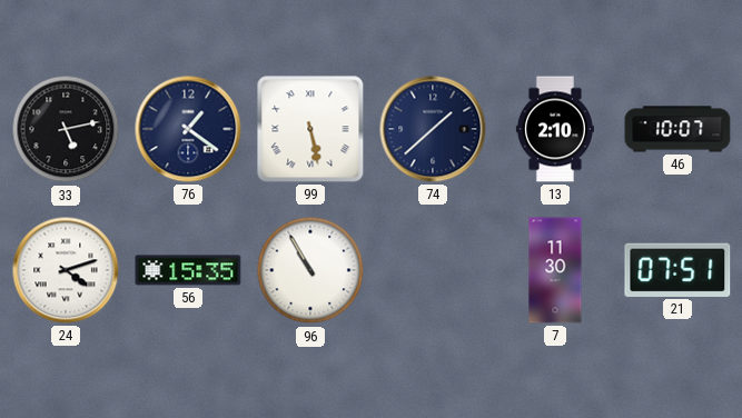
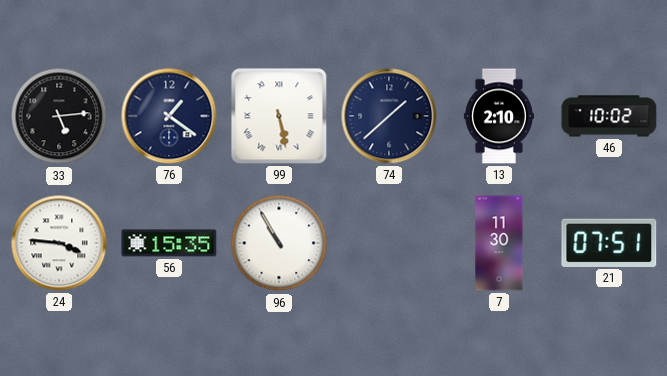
33: 5:13 -> 5:14 (59, 116)
46: 10:07 -> 10:02 (609, 116)
24: 4:12 -> 3:46 (59, 243)
